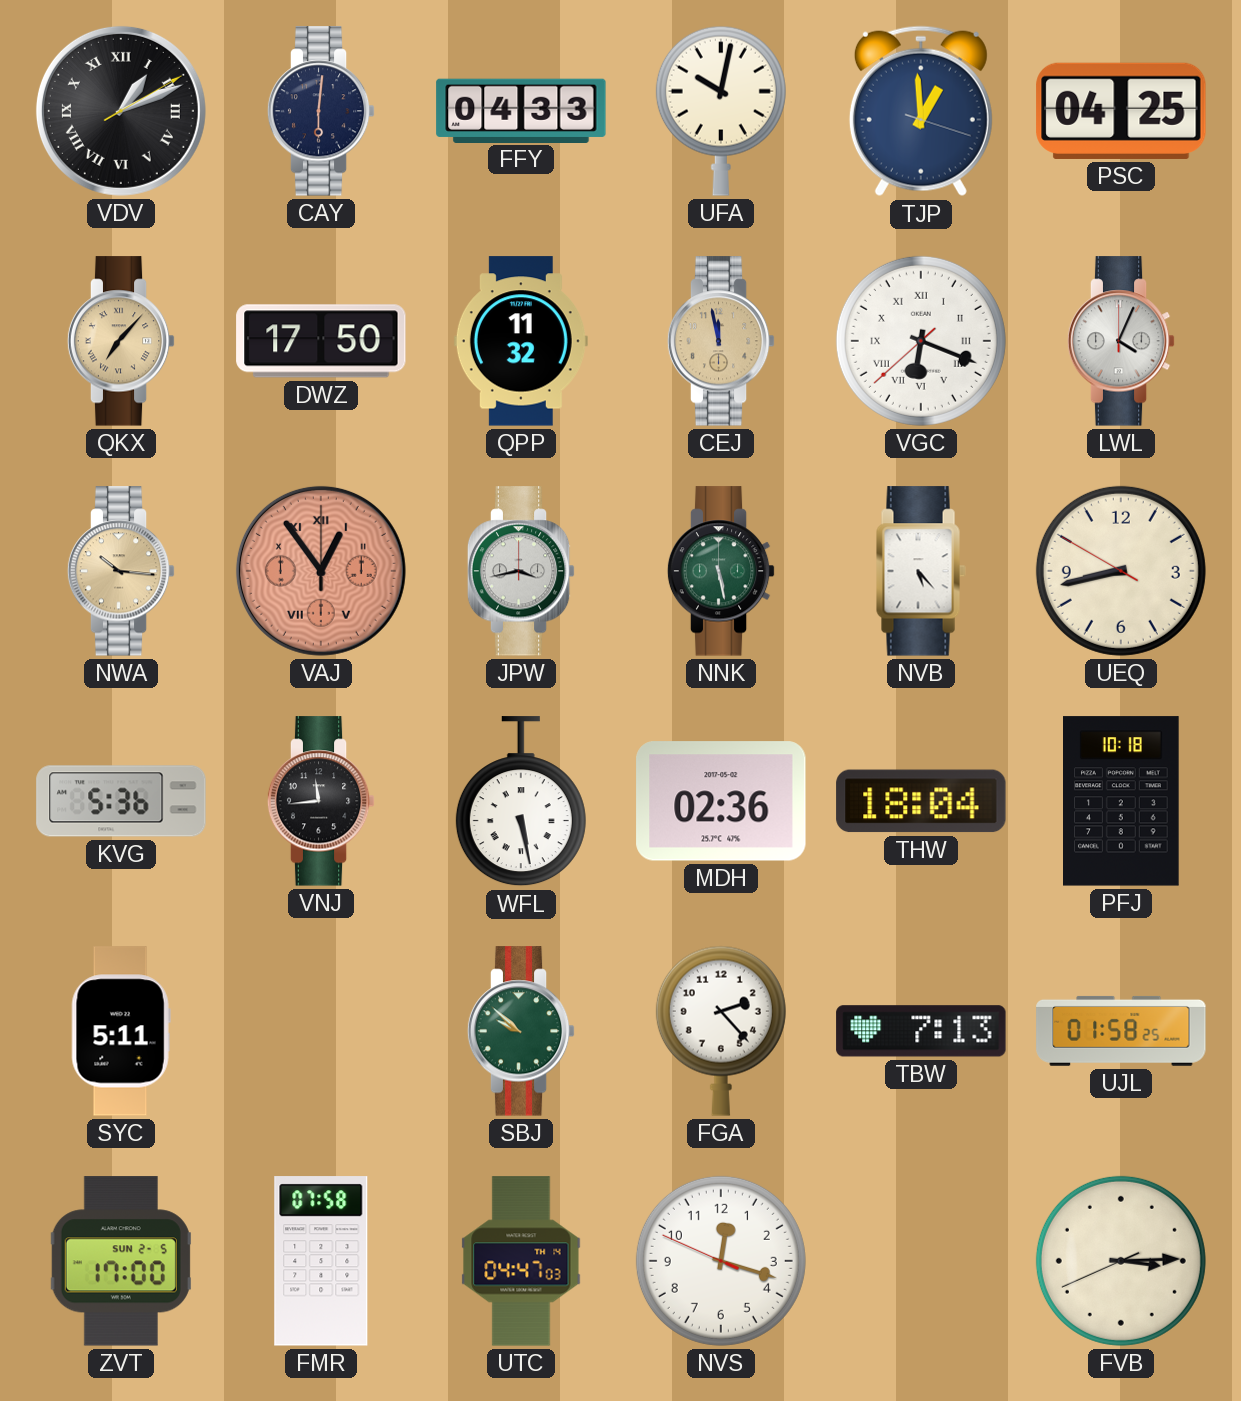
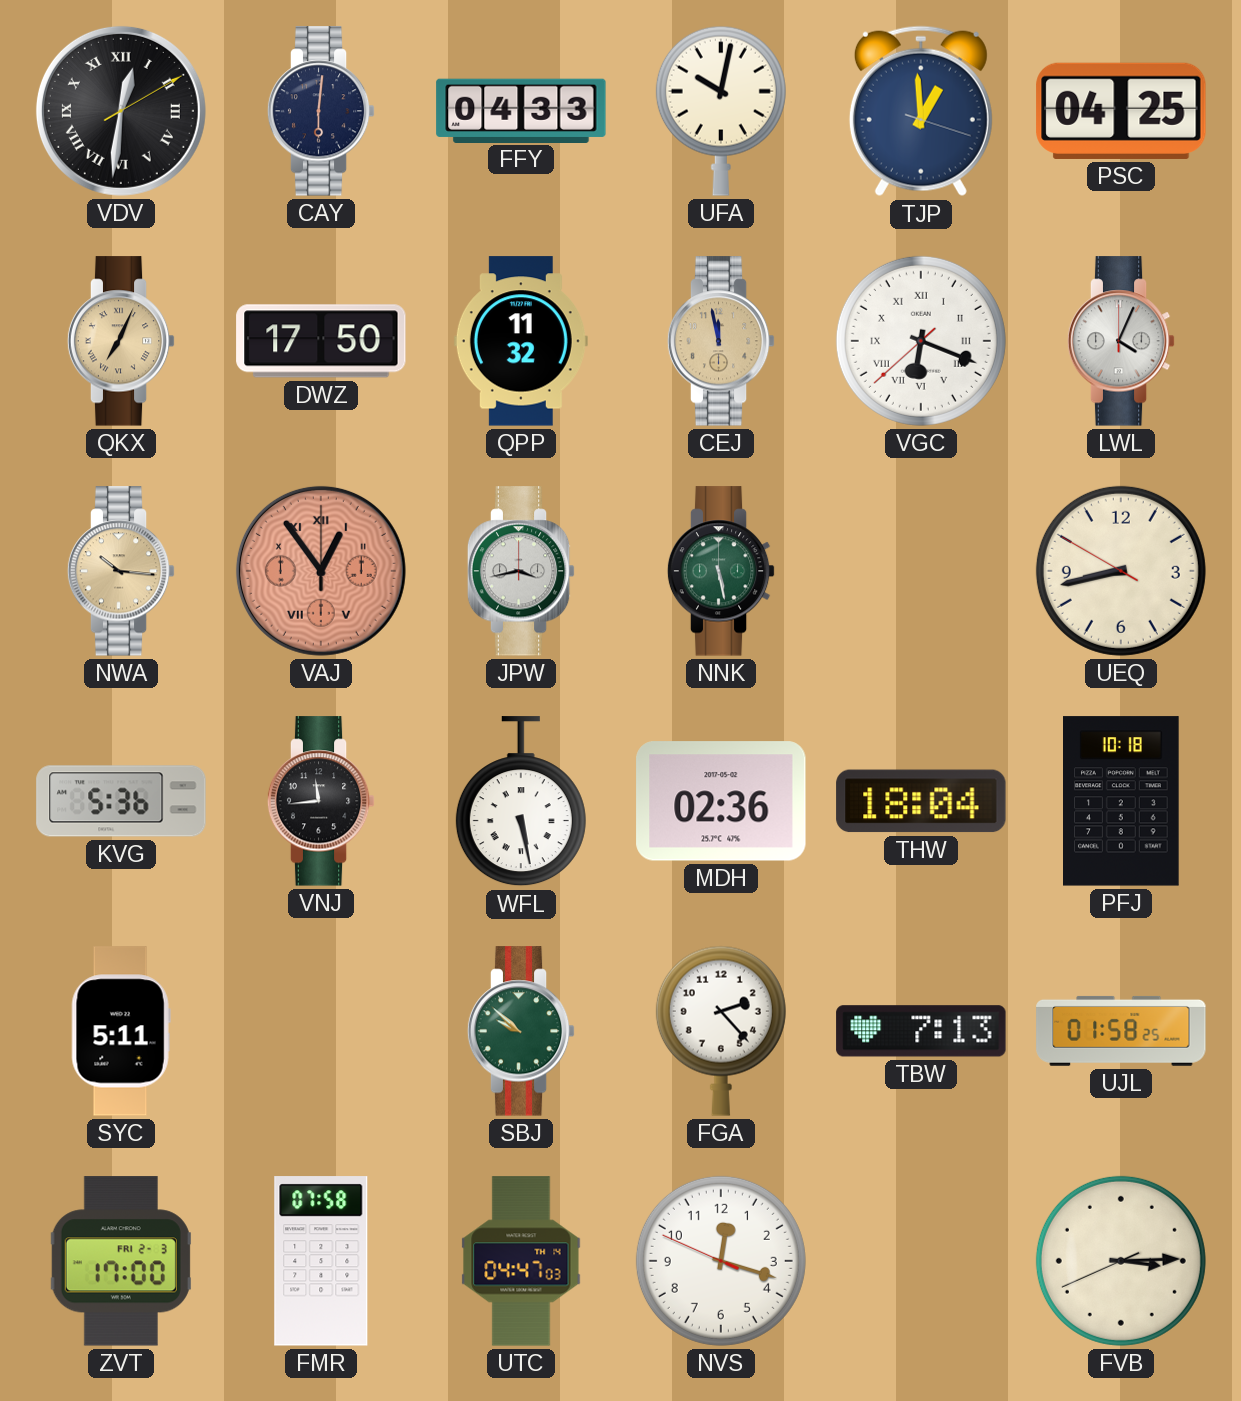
VDV: 1:11 -> 12:31 (121, 111)
QKX: 7:07 -> 7:04 (121, 341)
NVB: 5:23 -> none (921, 571)
ZVT date: SUN 2-5 -> FRI 2-3 (121, 1261)
